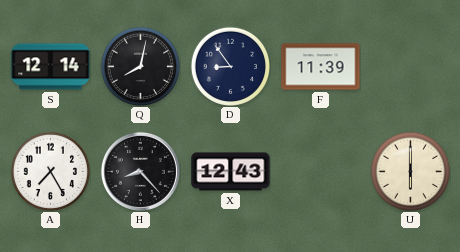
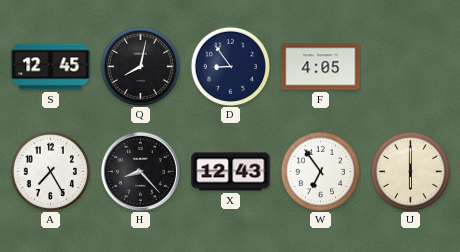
S: 12:14 -> 12:45 (51, 67)
F: 11:39 -> 4:05 (321, 67)
W: none -> 6:54 (320, 171)
